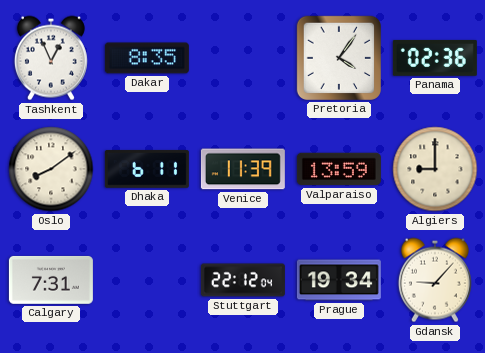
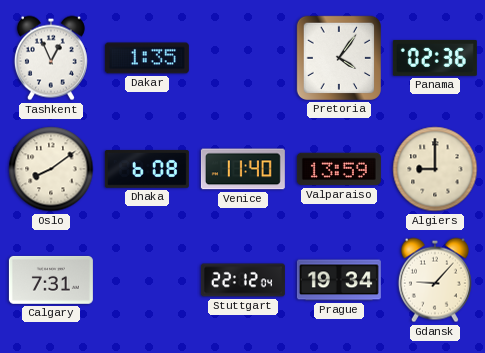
Dakar: 8:35 -> 1:35 (147, 58)
Dhaka: 6:11 -> 6:08 (147, 169)
Venice: 11:39 -> 11:40 (243, 169)
